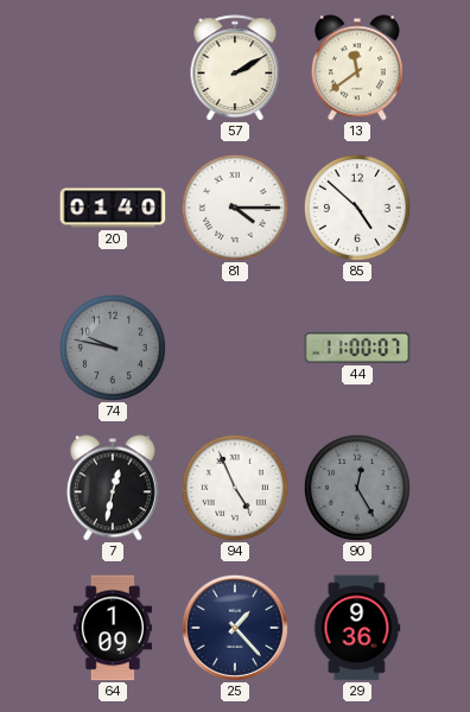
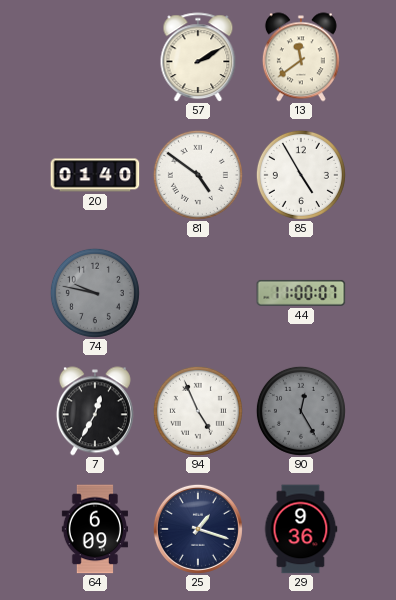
81: 4:15 -> 4:51 (198, 175)
85: 4:52 -> 4:55 (301, 175)
7: 12:32 -> 12:35 (95, 411)
64: 1:09 -> 6:09 (94, 529)
25: 1:23 -> 1:18 (198, 529)
